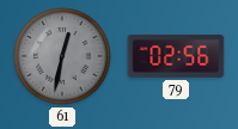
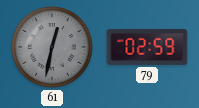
79: 02:56 -> 02:59 (147, 47)
